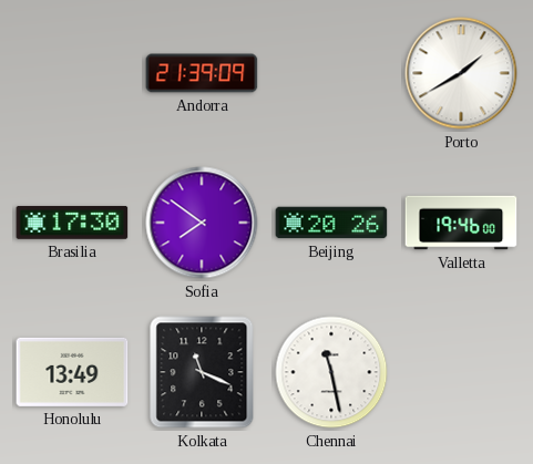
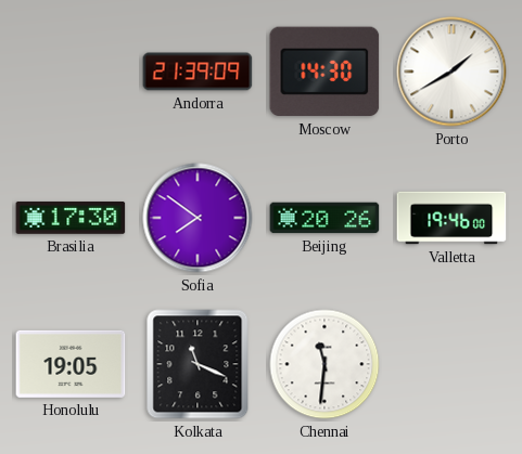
Moscow: none -> 14:30 (324, 72)
Honolulu: 13:49 -> 19:05 (71, 364)
Chennai: 11:28 -> 11:31 (324, 364)
